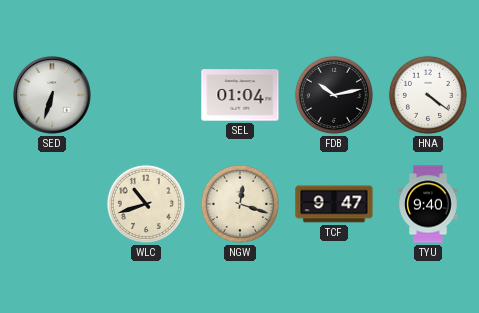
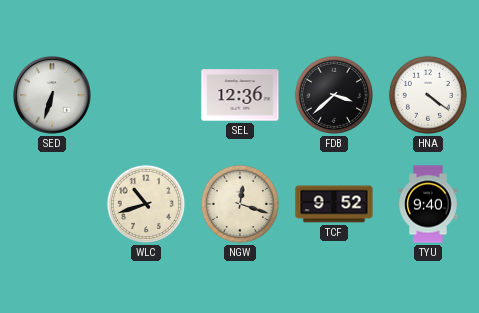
SEL: 01:04 -> 12:36 (240, 95)
FDB: 10:13 -> 3:38 (334, 95)
TCF: 9:47 -> 9:52 (334, 204)
